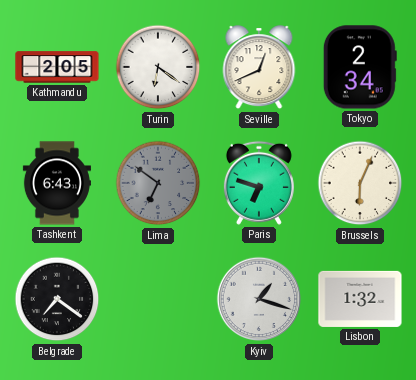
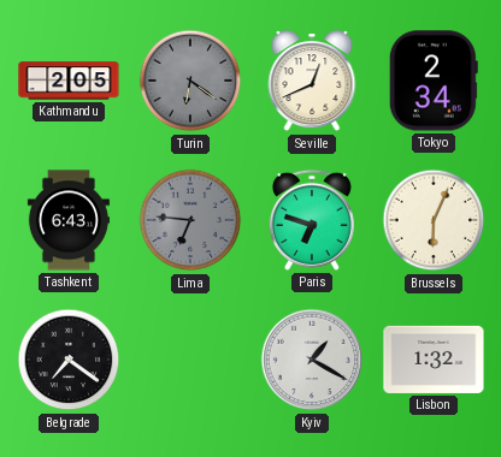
Turin dial: white -> grey (190, 81)
Lima: 6:51 -> 6:46 (190, 220)
Kyiv: 1:18 -> 1:20 (312, 360)
